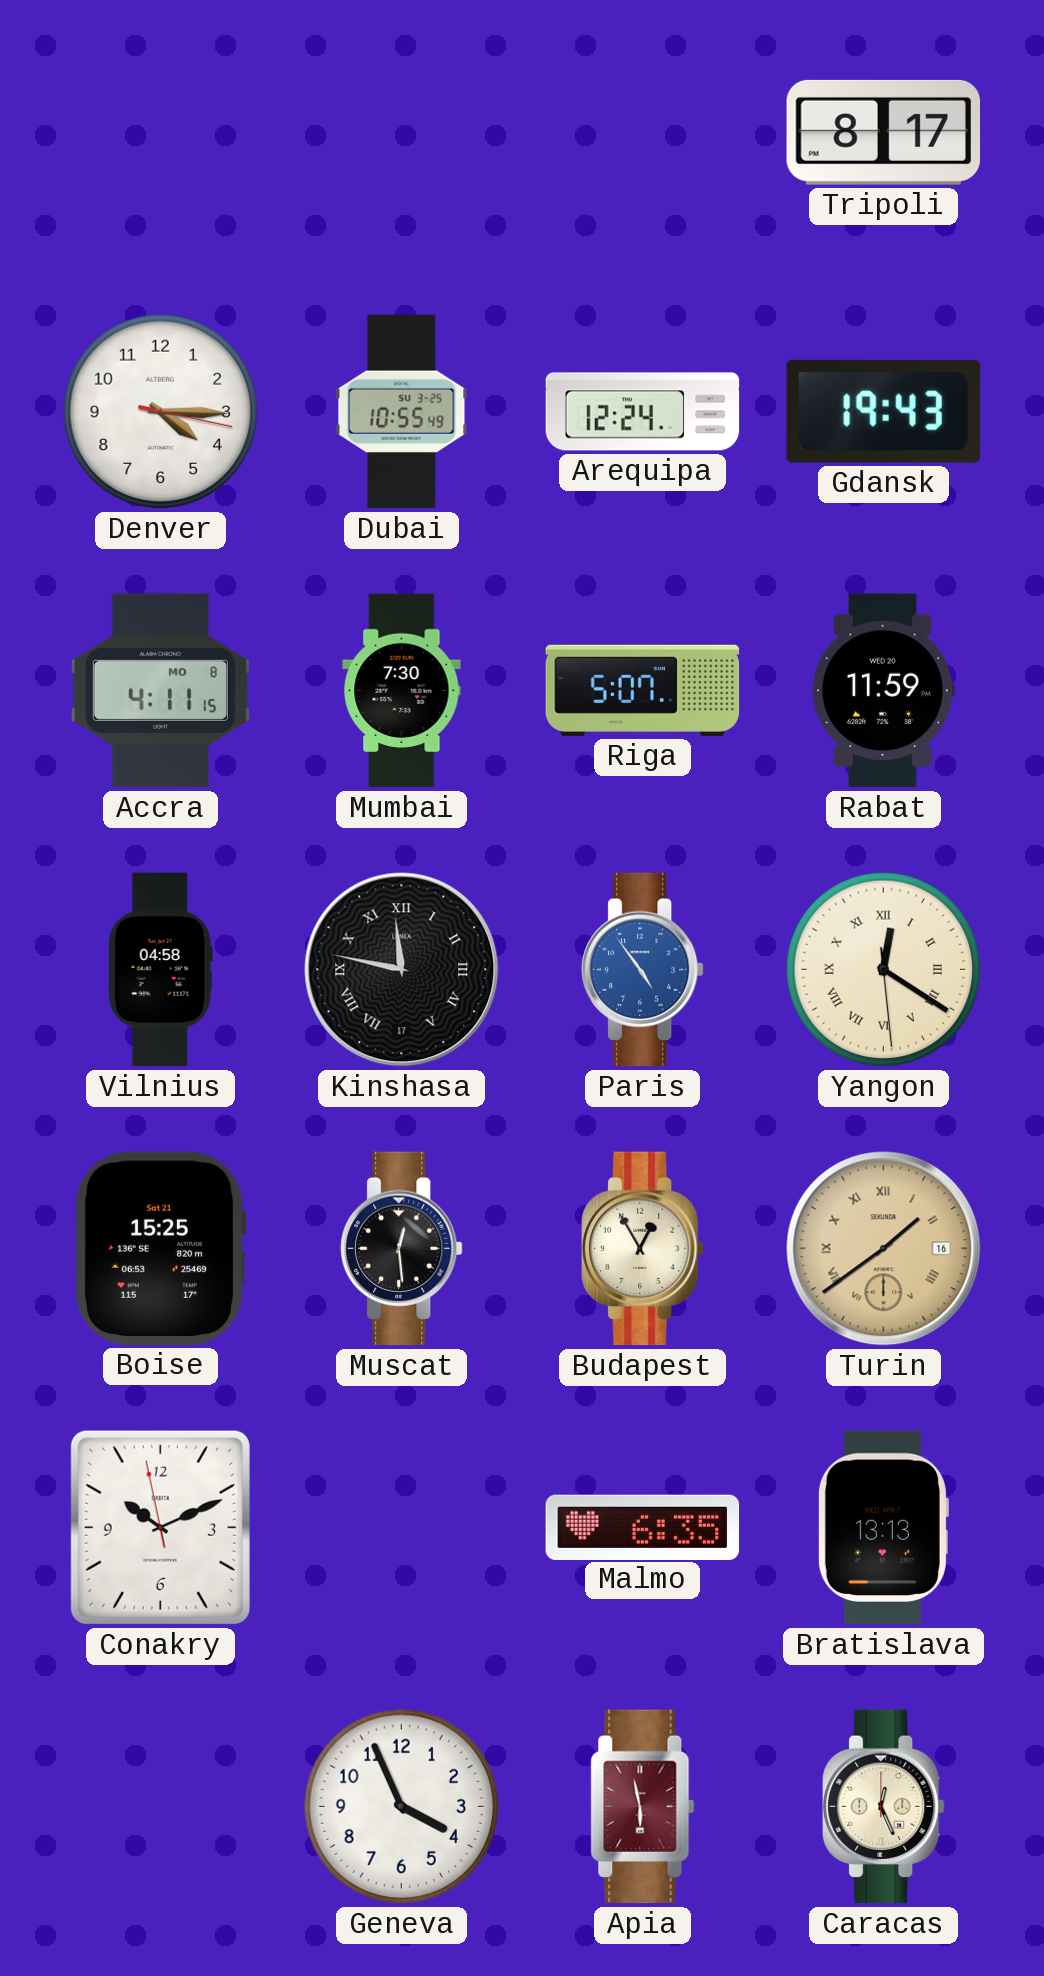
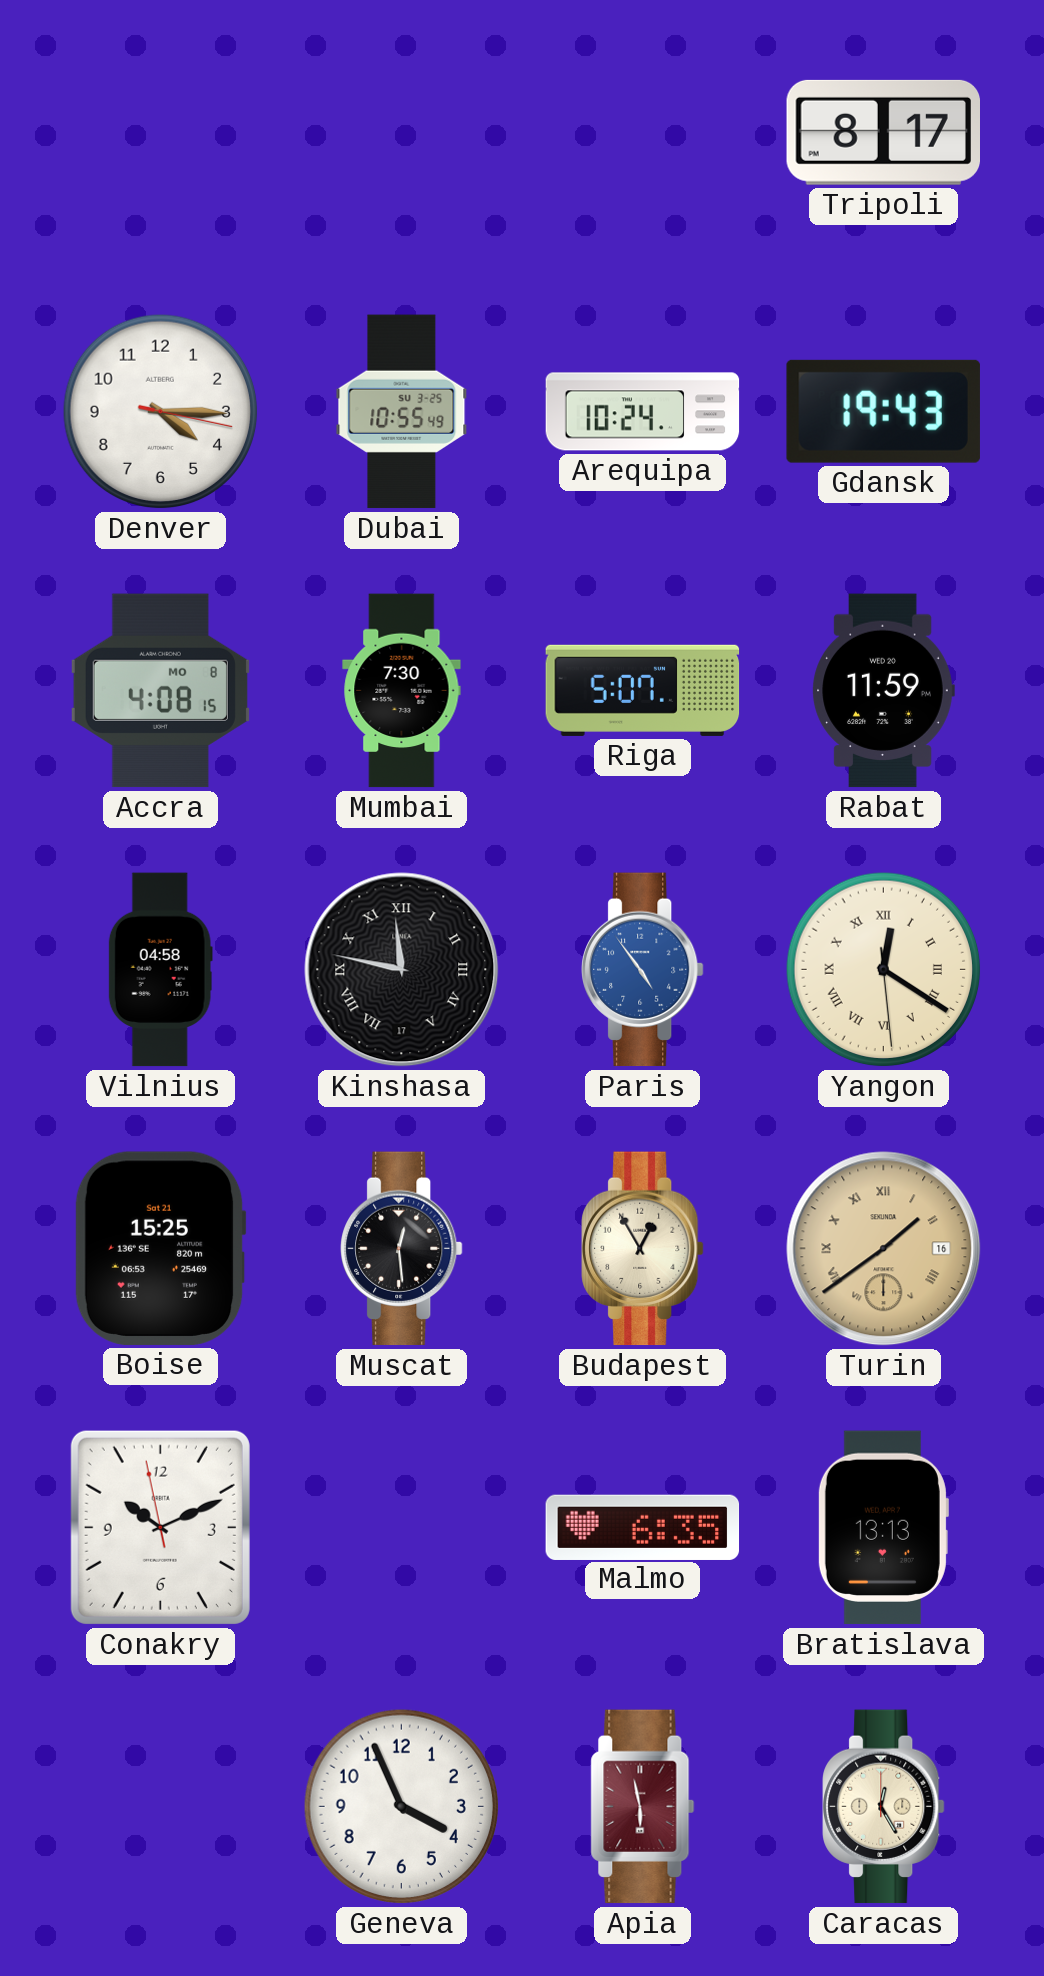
Arequipa: 12:24 -> 10:24 (643, 412)
Accra: 4:11 -> 4:08 (160, 691)
Caracas: 12:26 -> 12:25 (884, 1807)
